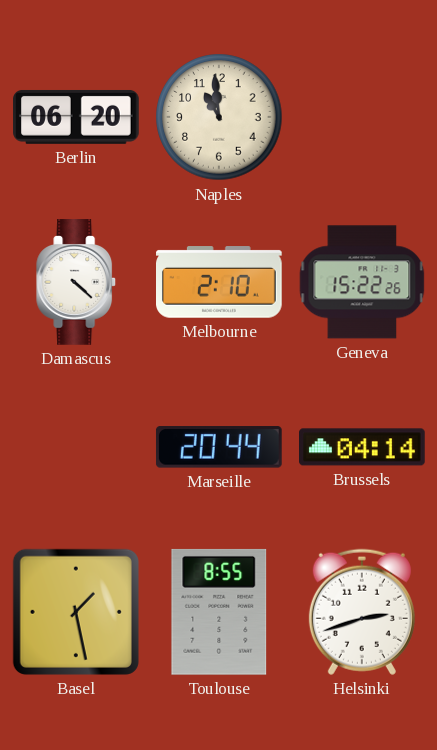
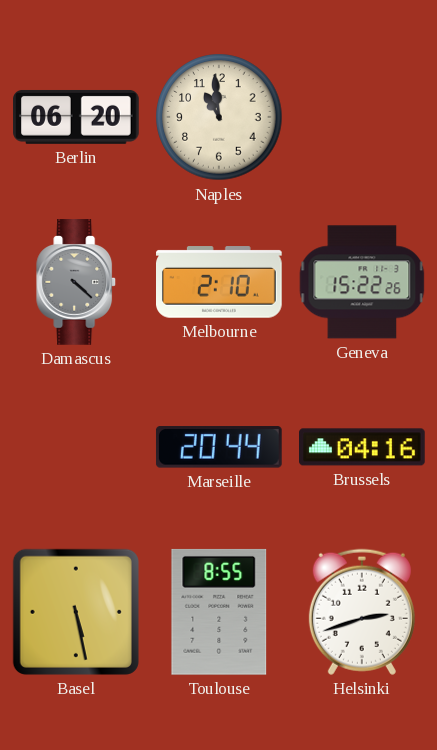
Damascus dial: white -> grey (77, 282)
Brussels: 04:14 -> 04:16 (362, 447)
Basel: 1:28 -> 5:28 (76, 612)
